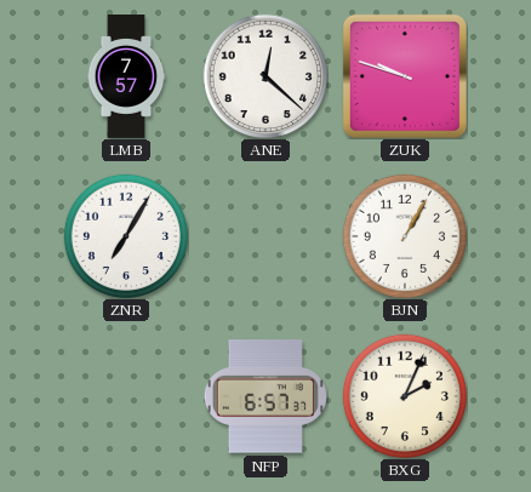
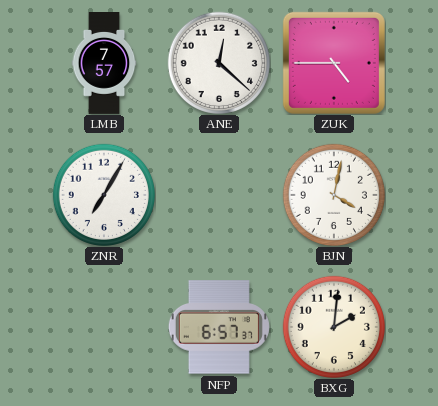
ZUK: 9:48 -> 4:45 (334, 63)
BJN: 1:05 -> 4:02 (334, 195)
BXG: 2:04 -> 2:01 (334, 327)
